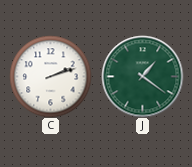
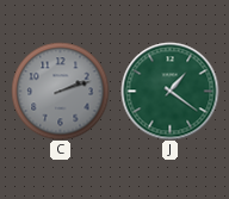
C dial: white -> grey (60, 91)
